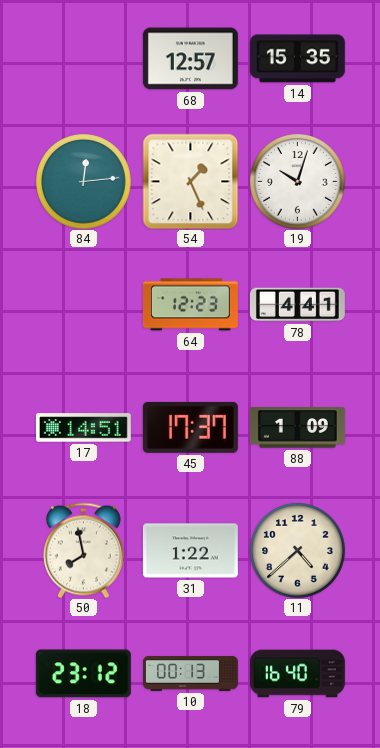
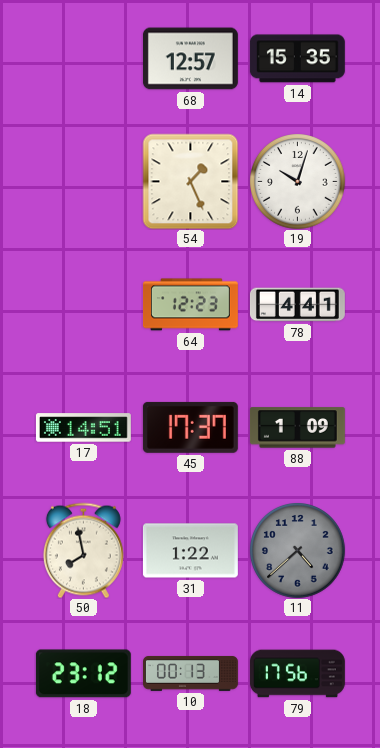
84: 12:14 -> none (84, 182)
11 dial: cream -> grey (298, 551)
79: 16:40 -> 17:56 (297, 674)
